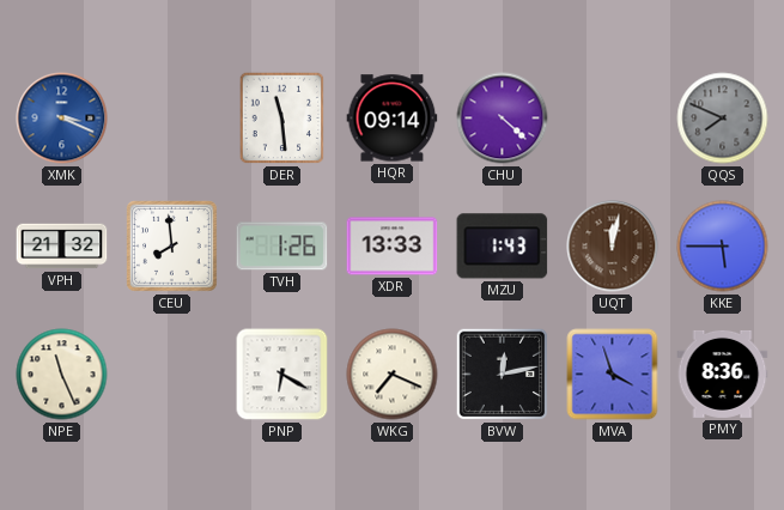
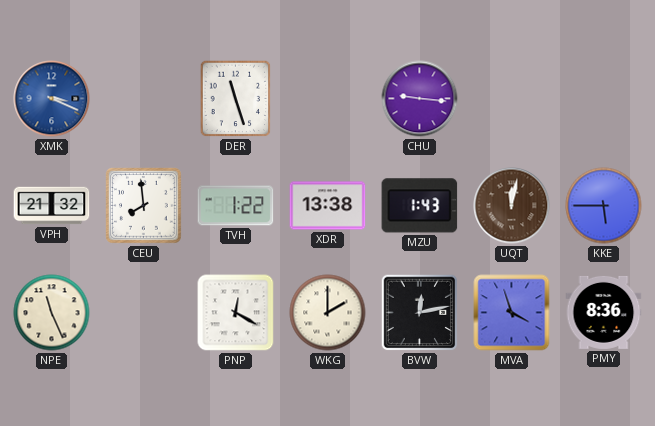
DER: 11:29 -> 11:27 (236, 99)
HQR: 09:14 -> none (393, 119)
CHU: 4:22 -> 9:16 (420, 99)
QQS: 7:49 -> none (723, 119)
TVH: 1:26 -> 1:22 (236, 206)
XDR: 13:33 -> 13:38 (328, 206)
PNP: 6:20 -> 12:20 (236, 313)
WKG: 7:19 -> 2:00 (328, 313)
